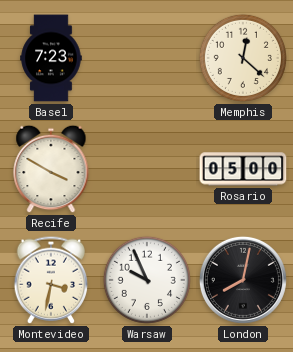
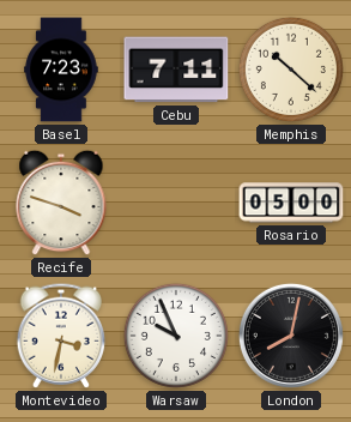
Cebu: none -> 7:11 (176, 70)
Memphis: 12:22 -> 10:22 (291, 70)
Recife: 3:50 -> 3:48 (61, 203)
